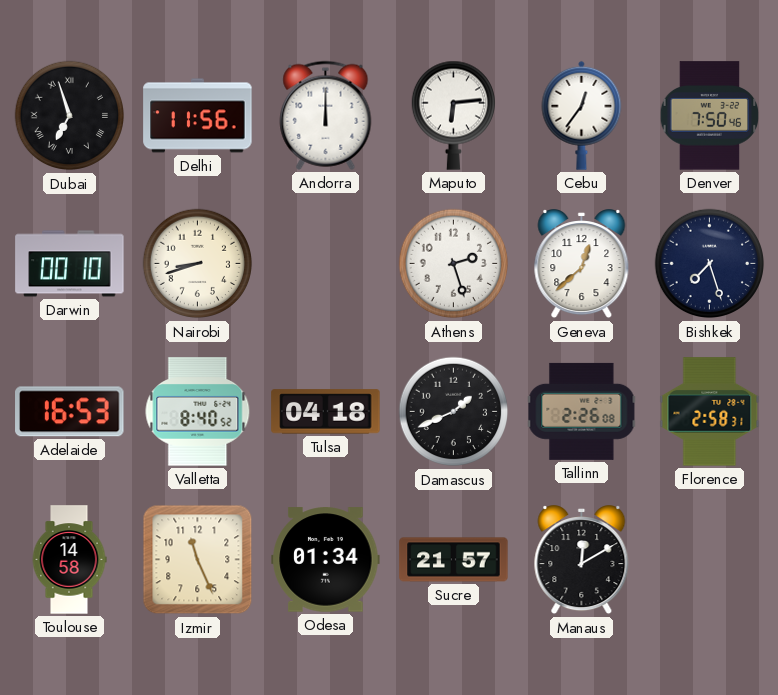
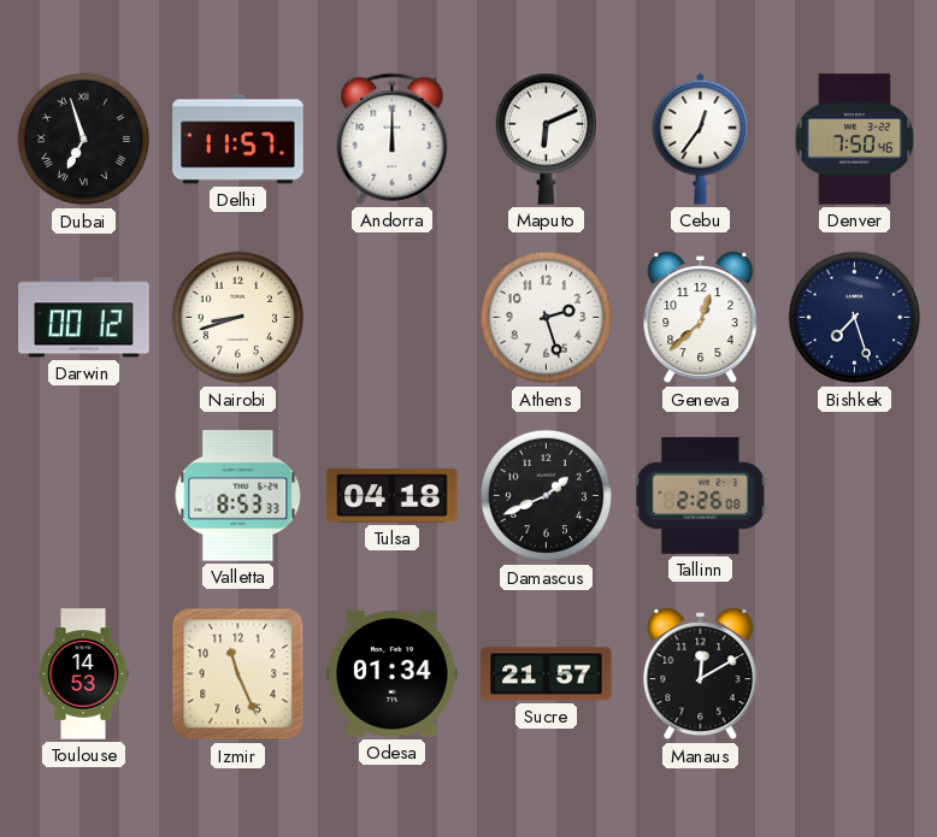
Delhi: 11:56 -> 11:57 (238, 140)
Maputo: 6:14 -> 6:11 (546, 138)
Darwin: 00:10 -> 00:12 (84, 318)
Adelaide: 16:53 -> none (70, 412)
Valletta: 8:40 -> 8:53 (238, 496)
Florence: 2:58 -> none (710, 412)
Toulouse: 14:58 -> 14:53 (83, 674)
